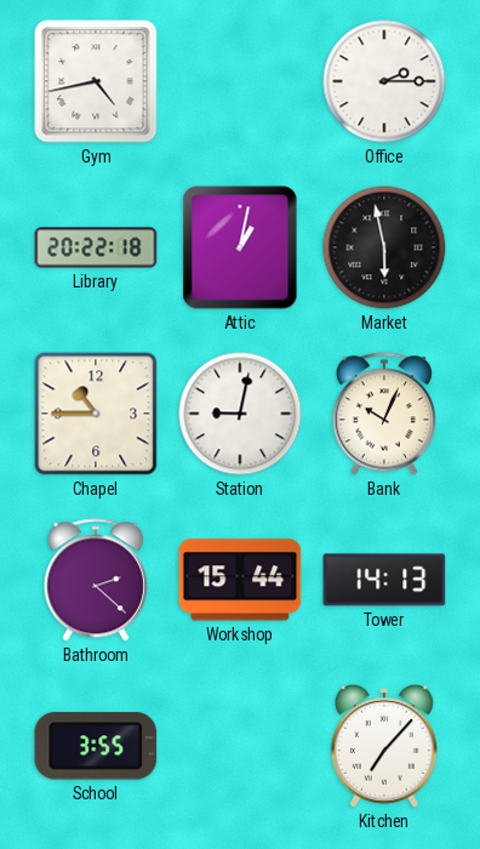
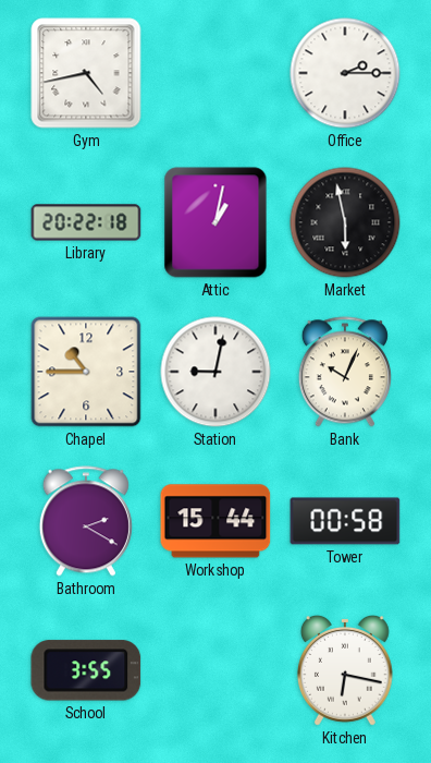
Bathroom: 2:22 -> 2:20 (86, 521)
Tower: 14:13 -> 00:58 (345, 521)
Kitchen: 7:07 -> 6:17 (345, 670)
